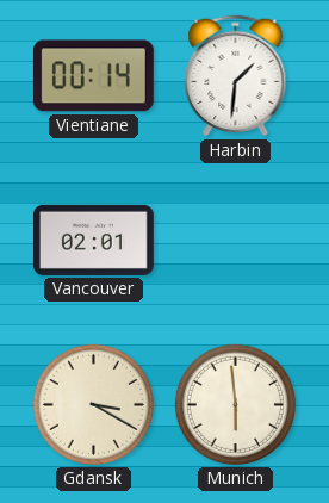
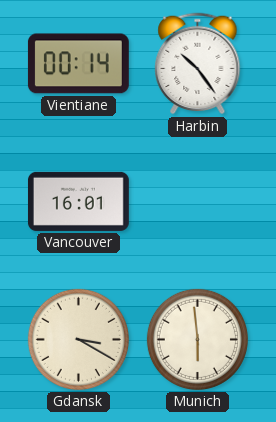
Harbin: 1:31 -> 10:24 (198, 64)
Vancouver: 02:01 -> 16:01 (78, 201)
